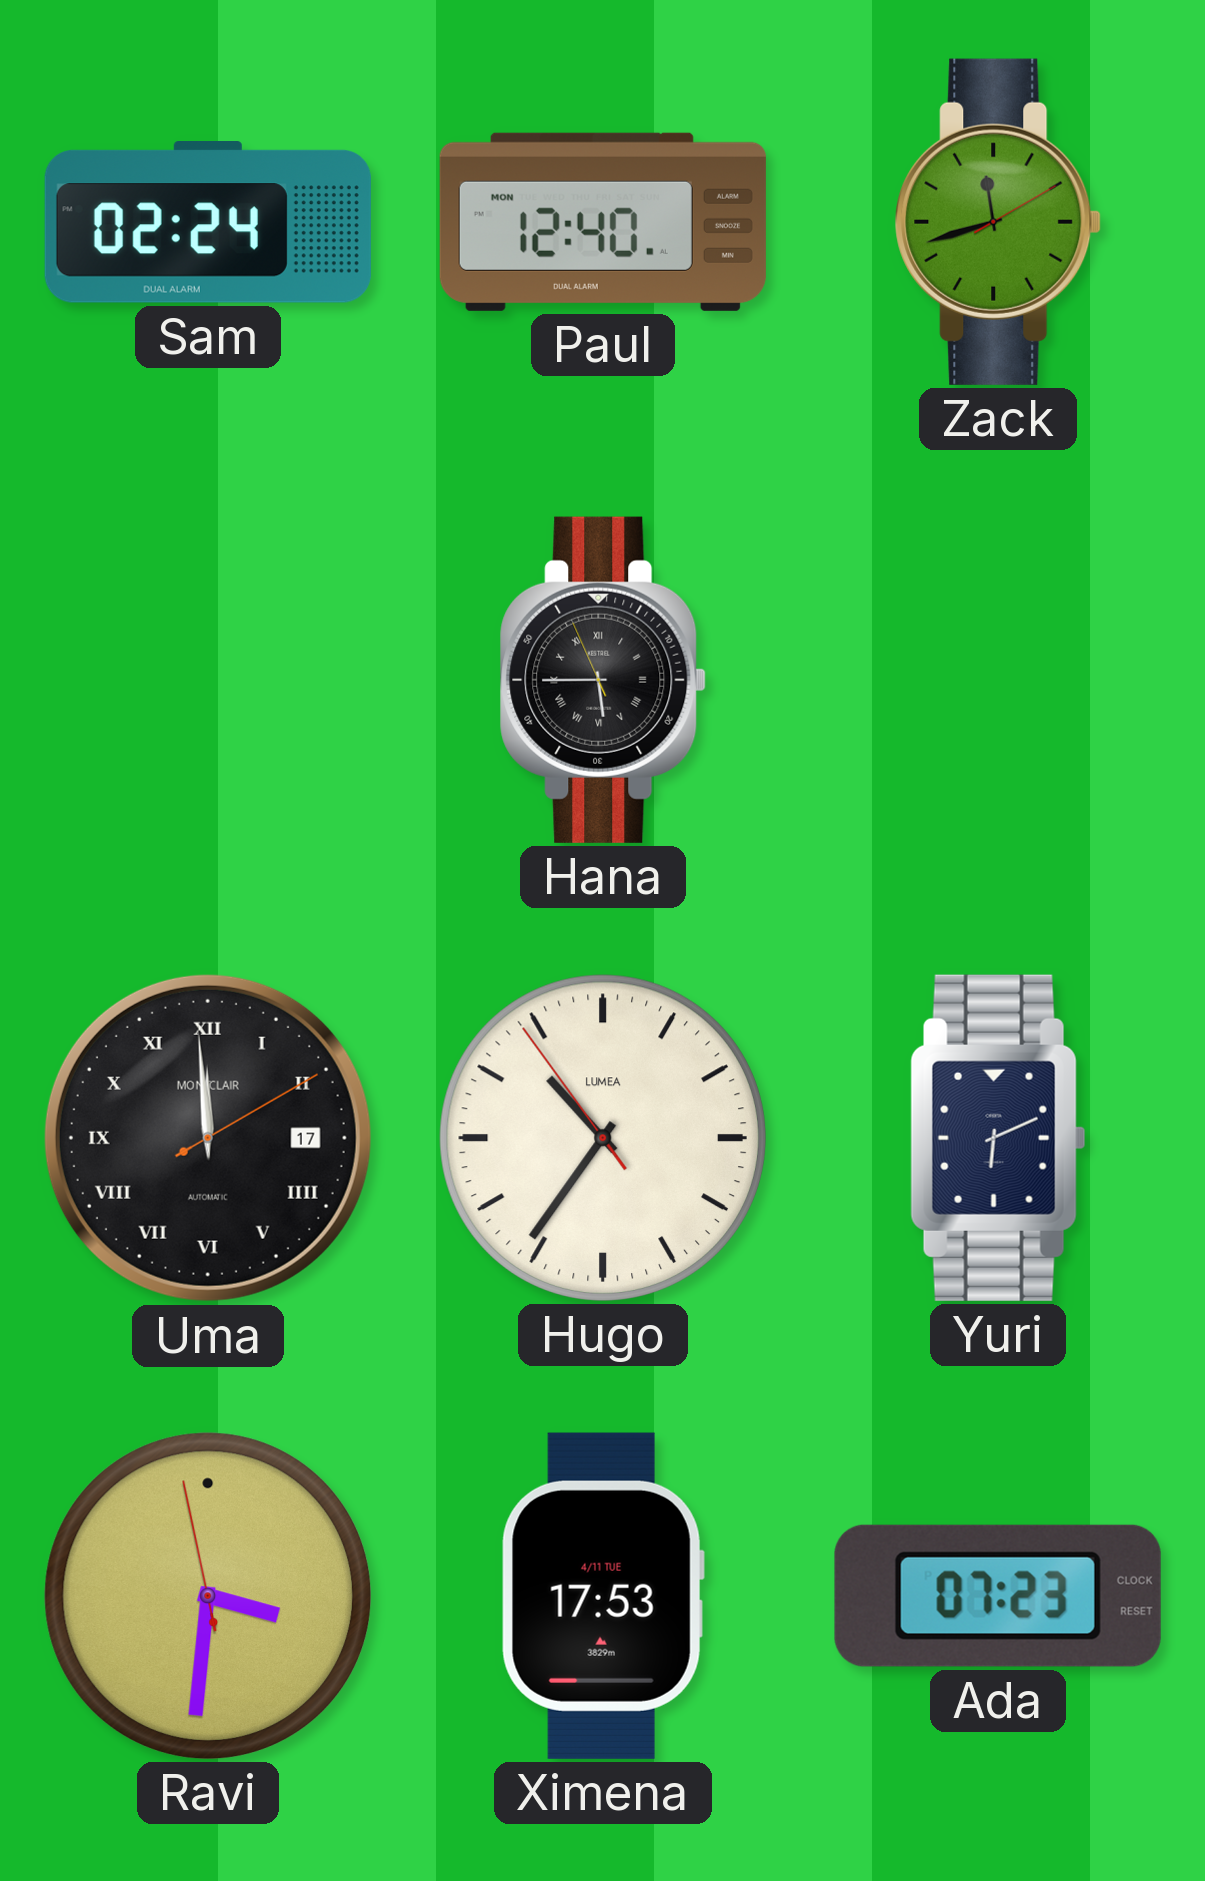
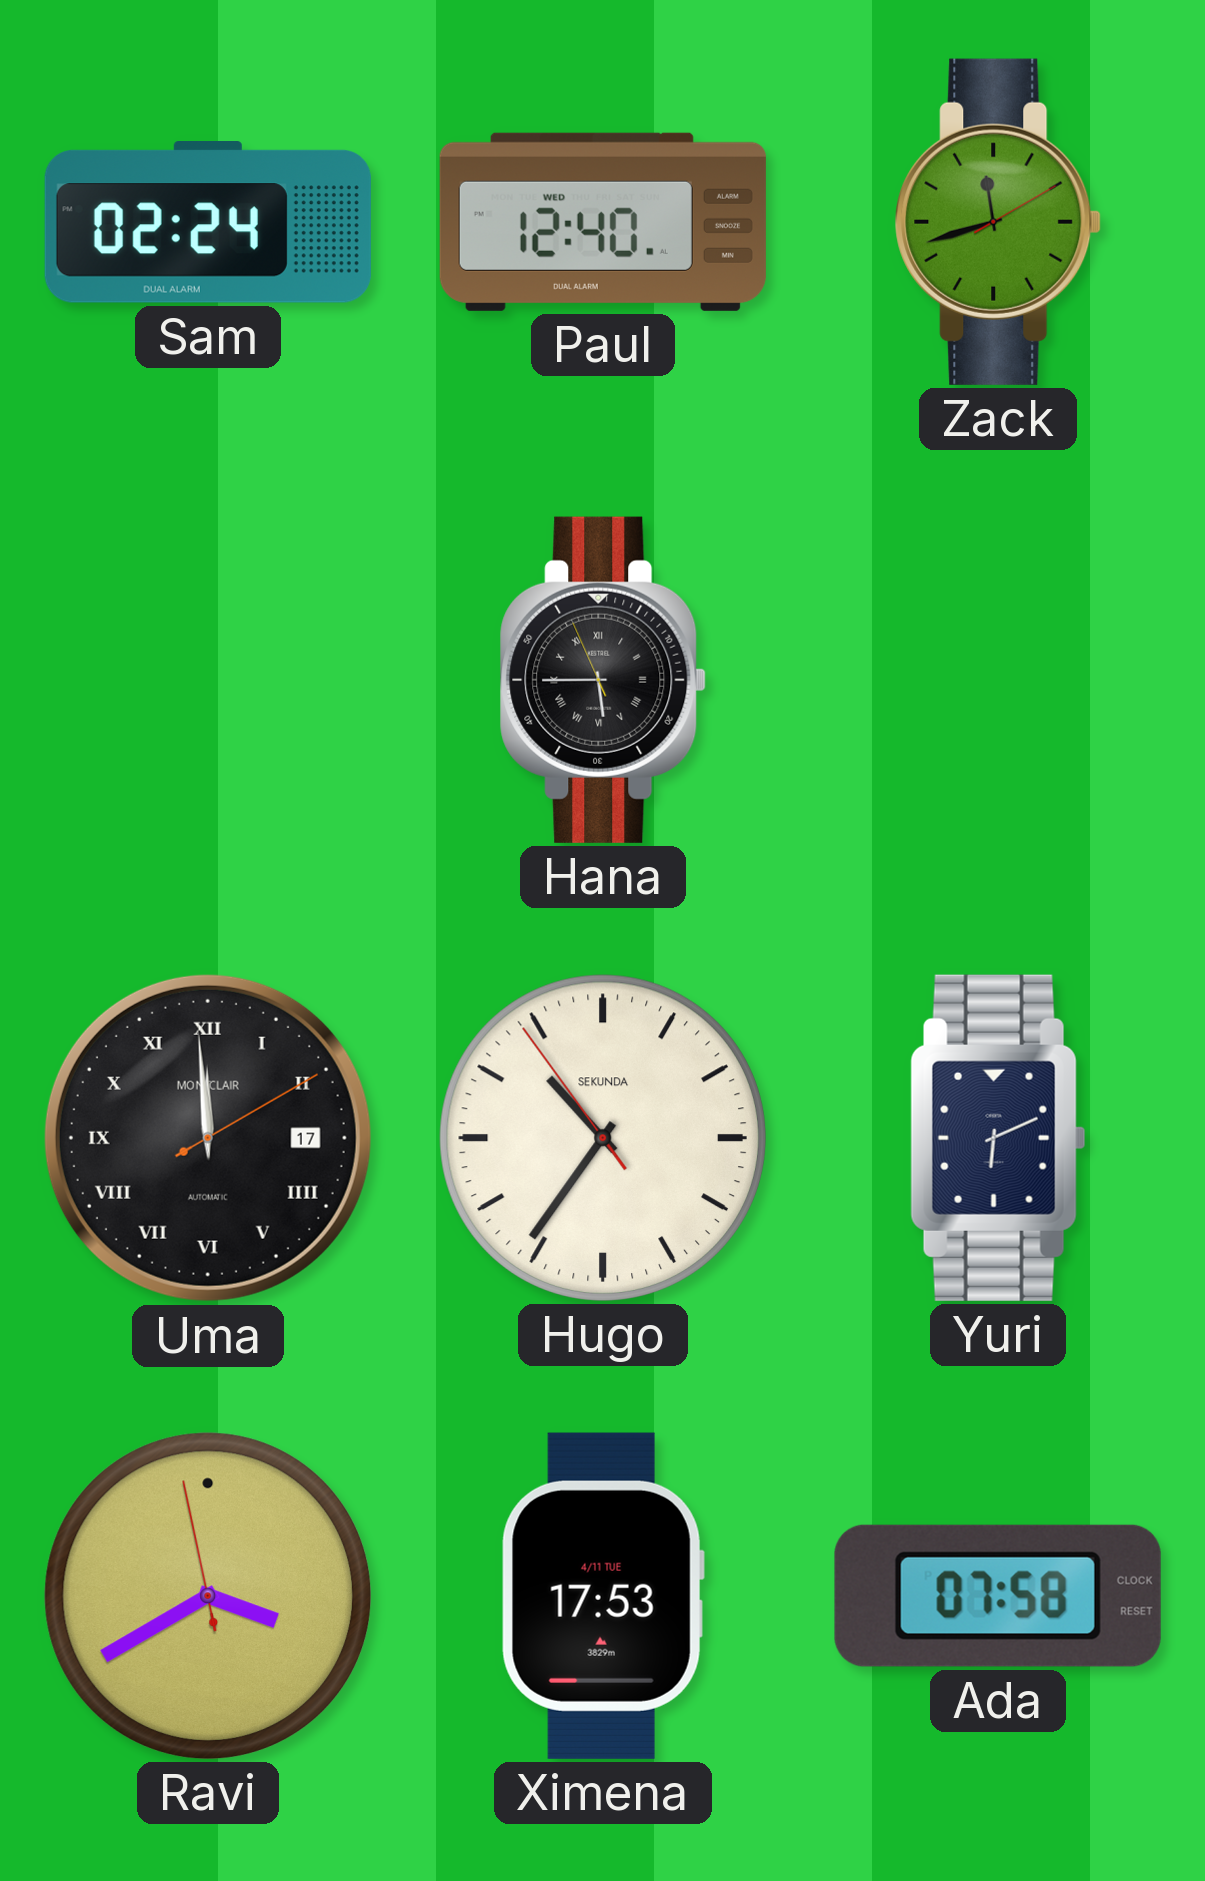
Paul date: MON -> WED (603, 222)
Hugo brand: LUMEA -> SEKUNDA (603, 1138)
Ravi: 3:30 -> 3:39 (208, 1596)
Ada: 07:23 -> 07:58 (998, 1596)
